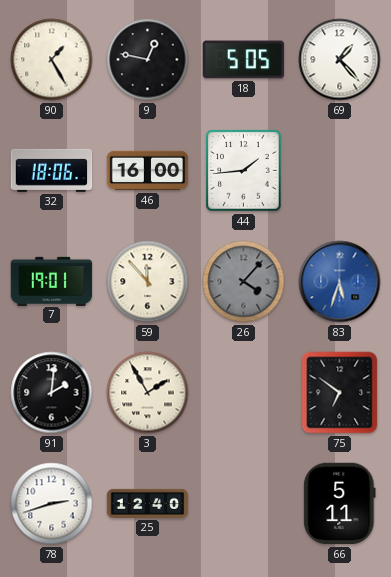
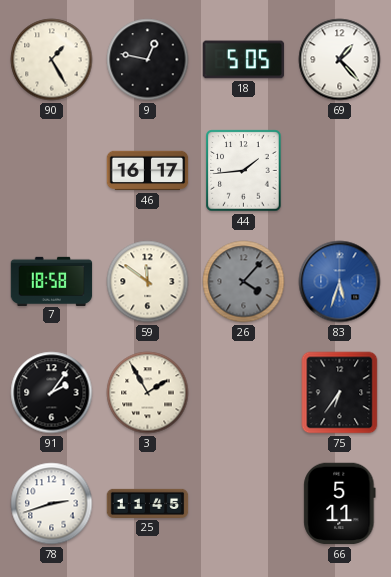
32: 18:06 -> none (52, 170)
46: 16:00 -> 16:17 (148, 171)
7: 19:01 -> 18:58 (52, 281)
59: 11:53 -> 11:51 (148, 282)
91: 2:01 -> 2:06 (52, 393)
75: 6:51 -> 6:36 (340, 393)
25: 12:40 -> 11:45 (148, 503)
